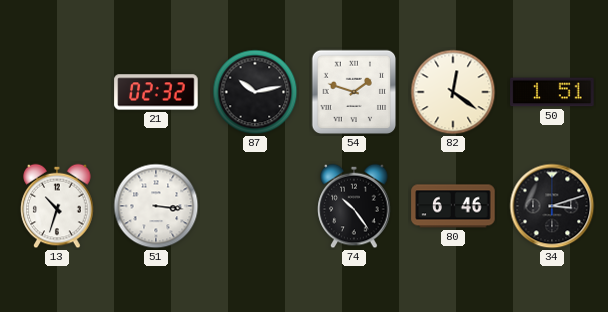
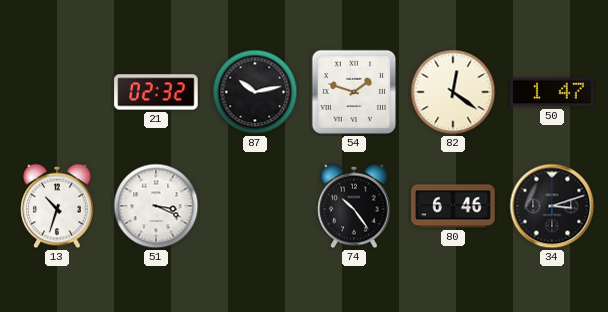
50: 1:51 -> 1:47 (552, 92)
51: 3:16 -> 3:19 (156, 206)
